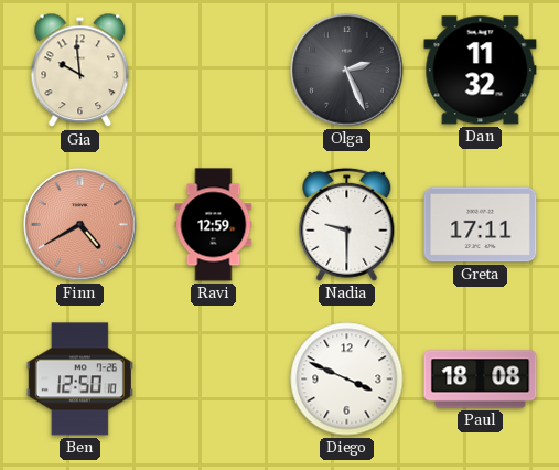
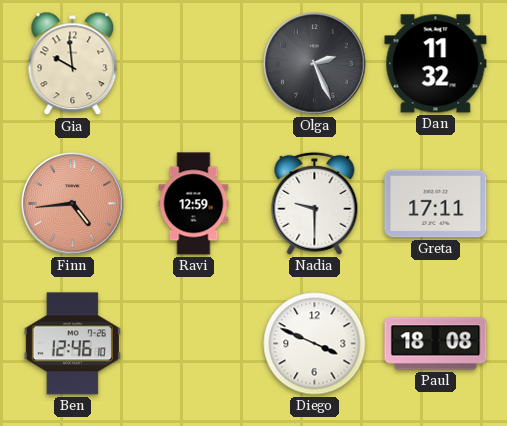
Finn: 4:40 -> 4:44 (73, 204)
Ben: 12:50 -> 12:46 (72, 344)
